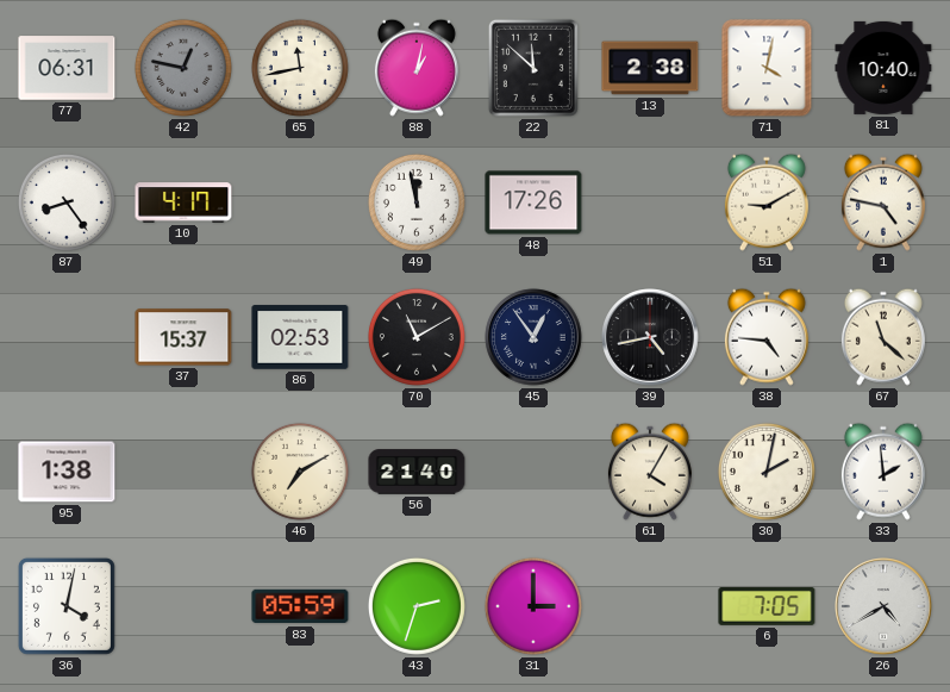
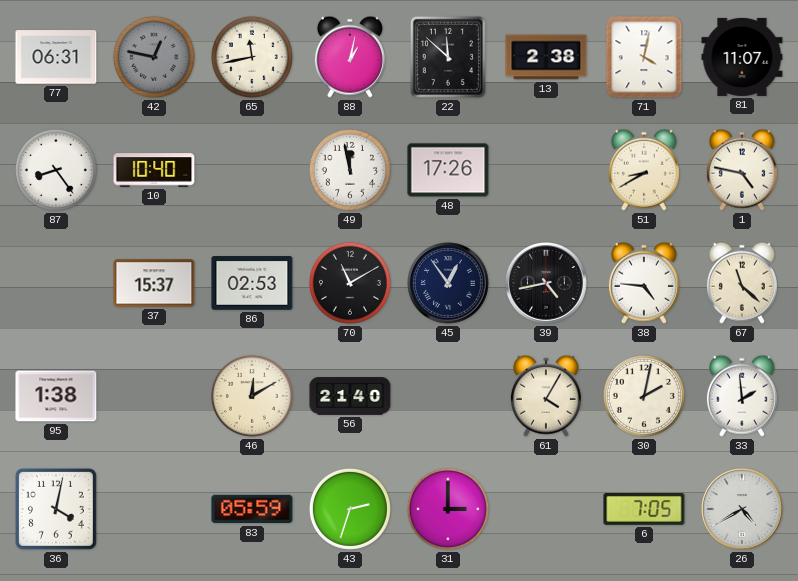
81: 10:40 -> 11:07 (742, 57)
10: 4:17 -> 10:40 (154, 170)
51: 9:10 -> 8:40 (644, 170)
46: 7:10 -> 12:10 (252, 396)
